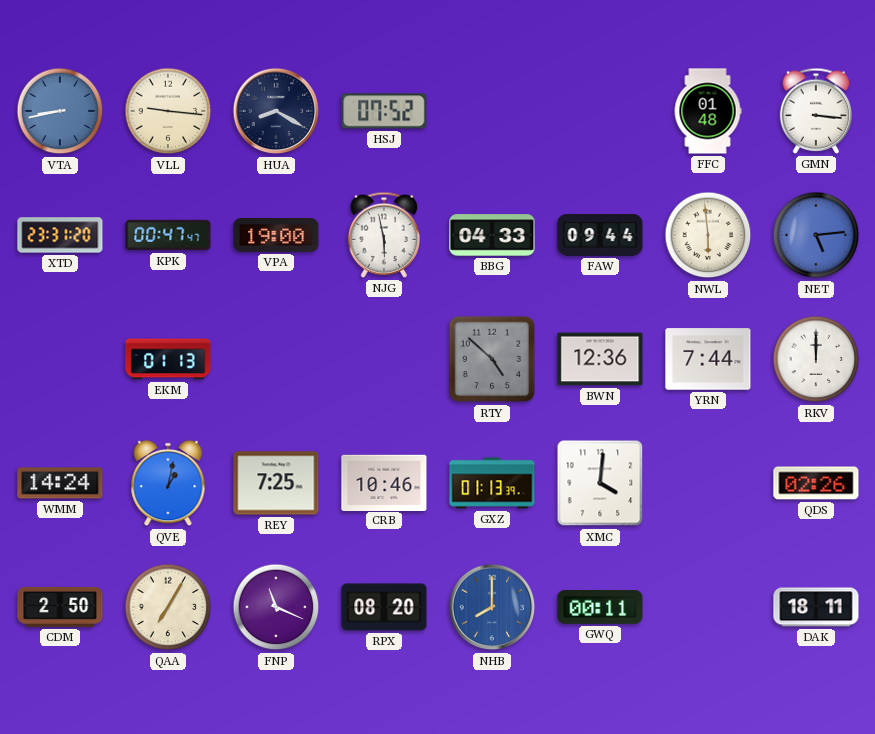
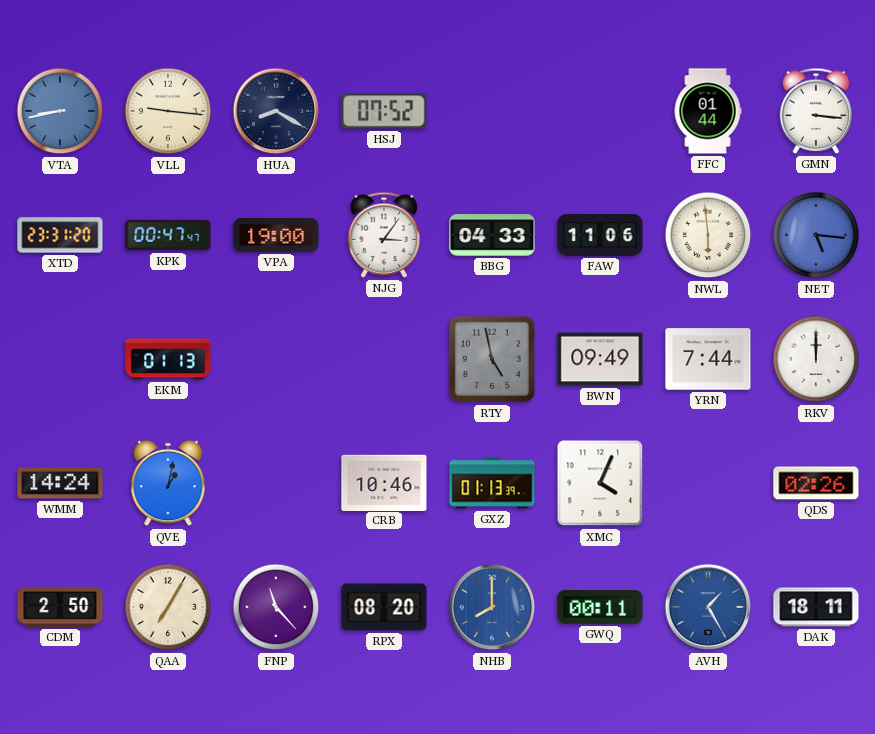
FFC: 01:48 -> 01:44 (708, 111)
NJG: 5:58 -> 3:06 (384, 235)
FAW: 09:44 -> 11:06 (600, 235)
NET: 5:14 -> 5:16 (816, 235)
RTY: 4:52 -> 4:58 (492, 359)
BWN: 12:36 -> 09:49 (600, 359)
REY: 7:25 -> none (276, 483)
XMC: 4:01 -> 4:04 (600, 483)
FNP: 11:19 -> 11:23 (276, 607)
AVH: none -> 1:25 (708, 607)
